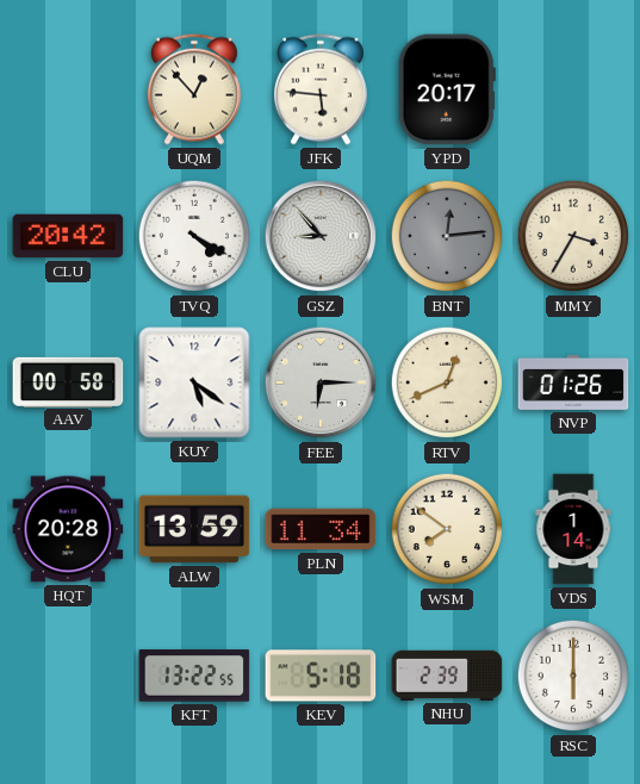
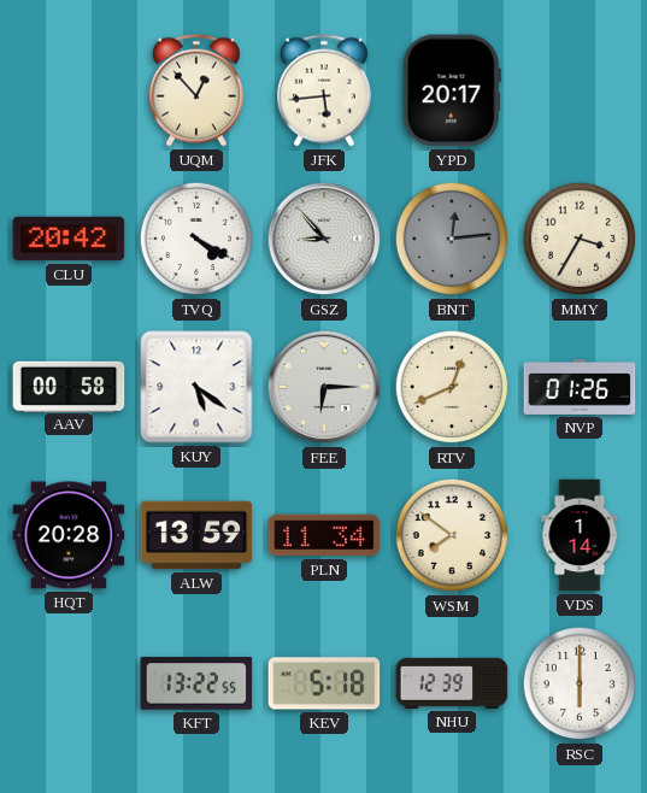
JFK: 5:46 -> 5:44 (324, 90)
NHU: 2:39 -> 12:39 (452, 683)
